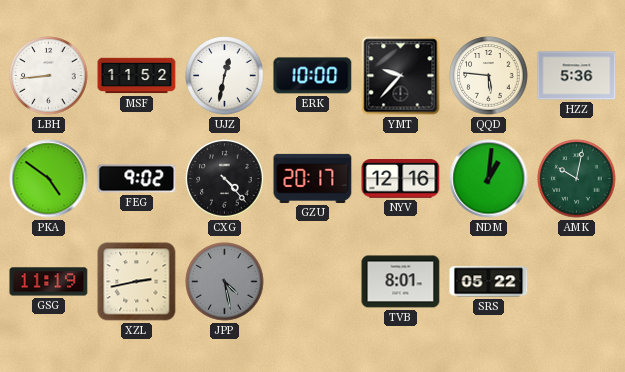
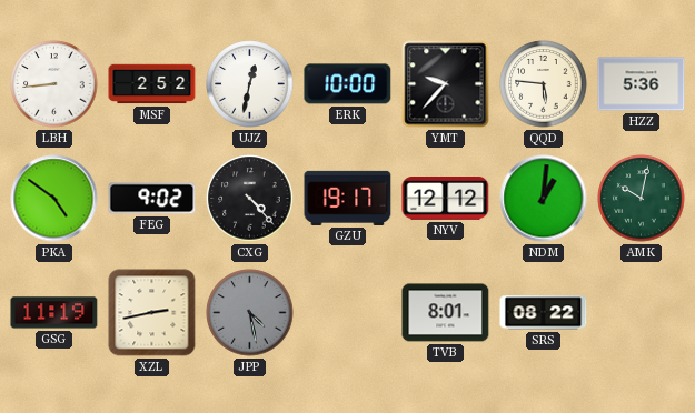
MSF: 11:52 -> 2:52 (152, 84)
GZU: 20:17 -> 19:17 (348, 198)
NYV: 12:16 -> 12:12 (446, 199)
SRS: 05:22 -> 08:22 (544, 313)
